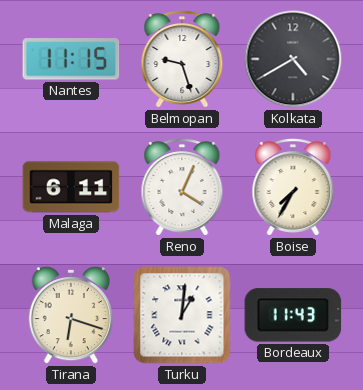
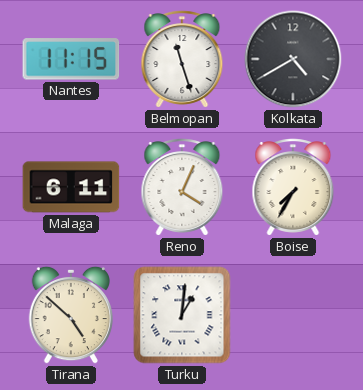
Belmopan: 9:27 -> 11:27 (182, 59)
Tirana: 6:18 -> 4:52 (70, 315)
Bordeaux: 11:43 -> none (293, 315)
